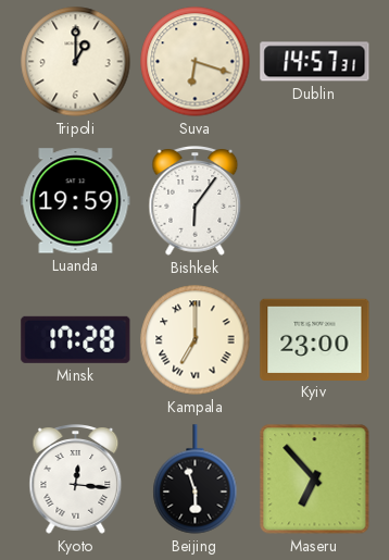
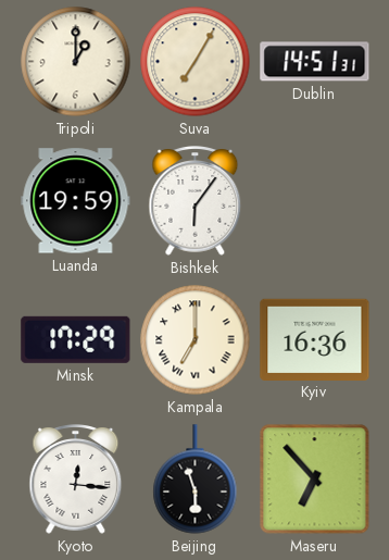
Suva: 6:18 -> 7:05 (196, 62)
Dublin: 14:57 -> 14:51 (315, 62)
Minsk: 17:28 -> 17:29 (76, 339)
Kyiv: 23:00 -> 16:36 (315, 339)
